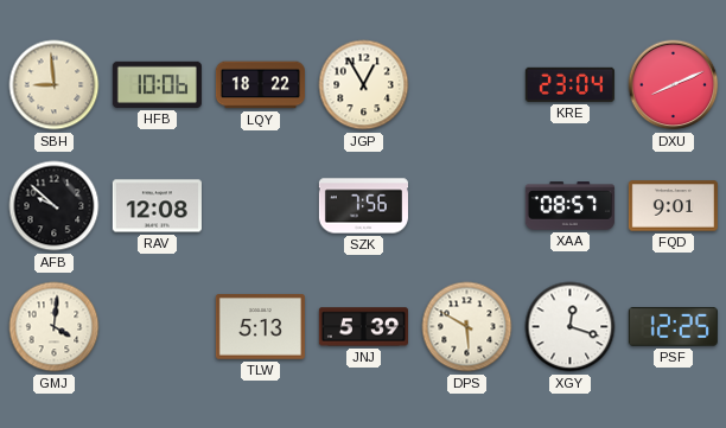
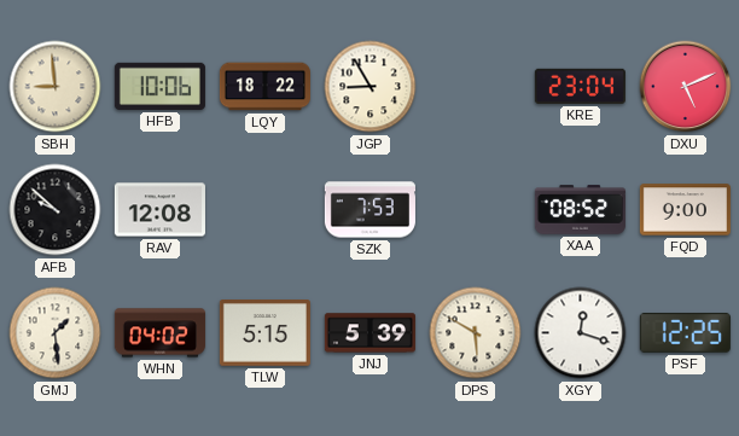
JGP: 12:55 -> 8:55 (371, 87)
DXU: 8:11 -> 5:11 (686, 87)
SZK: 7:56 -> 7:53 (369, 210)
XAA: 08:57 -> 08:52 (580, 210)
FQD: 9:01 -> 9:00 (685, 210)
GMJ: 4:01 -> 1:29 (56, 333)
WHN: none -> 04:02 (159, 333)
TLW: 5:13 -> 5:15 (264, 333)
